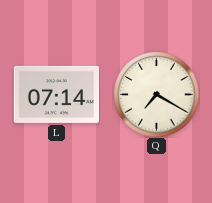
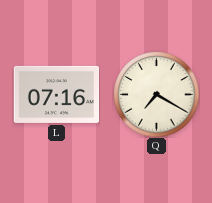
L: 07:14 -> 07:16 (56, 94)
